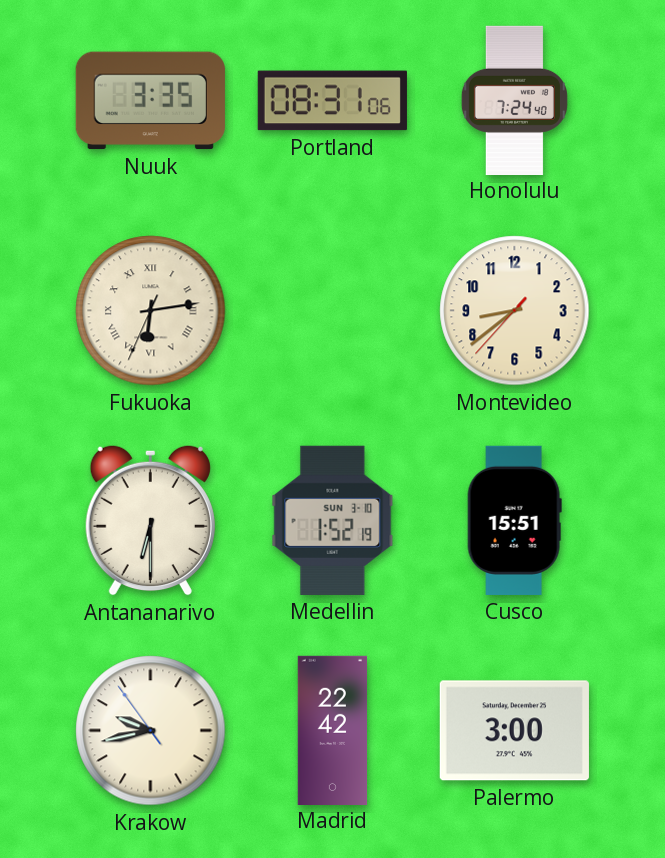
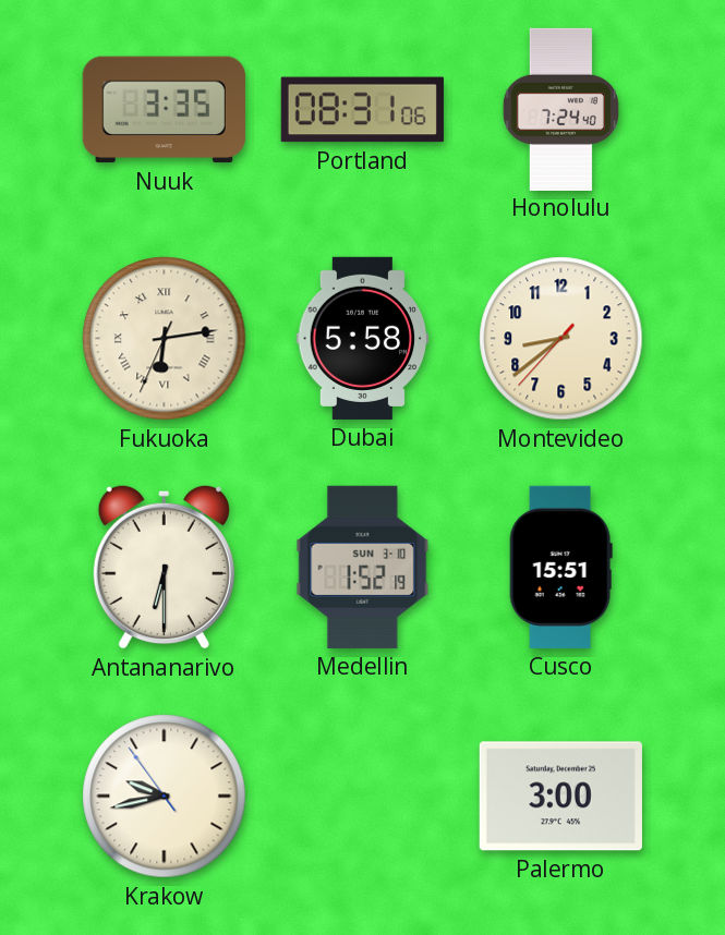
Dubai: none -> 5:58 (363, 338)
Madrid: 22:42 -> none (333, 730)
